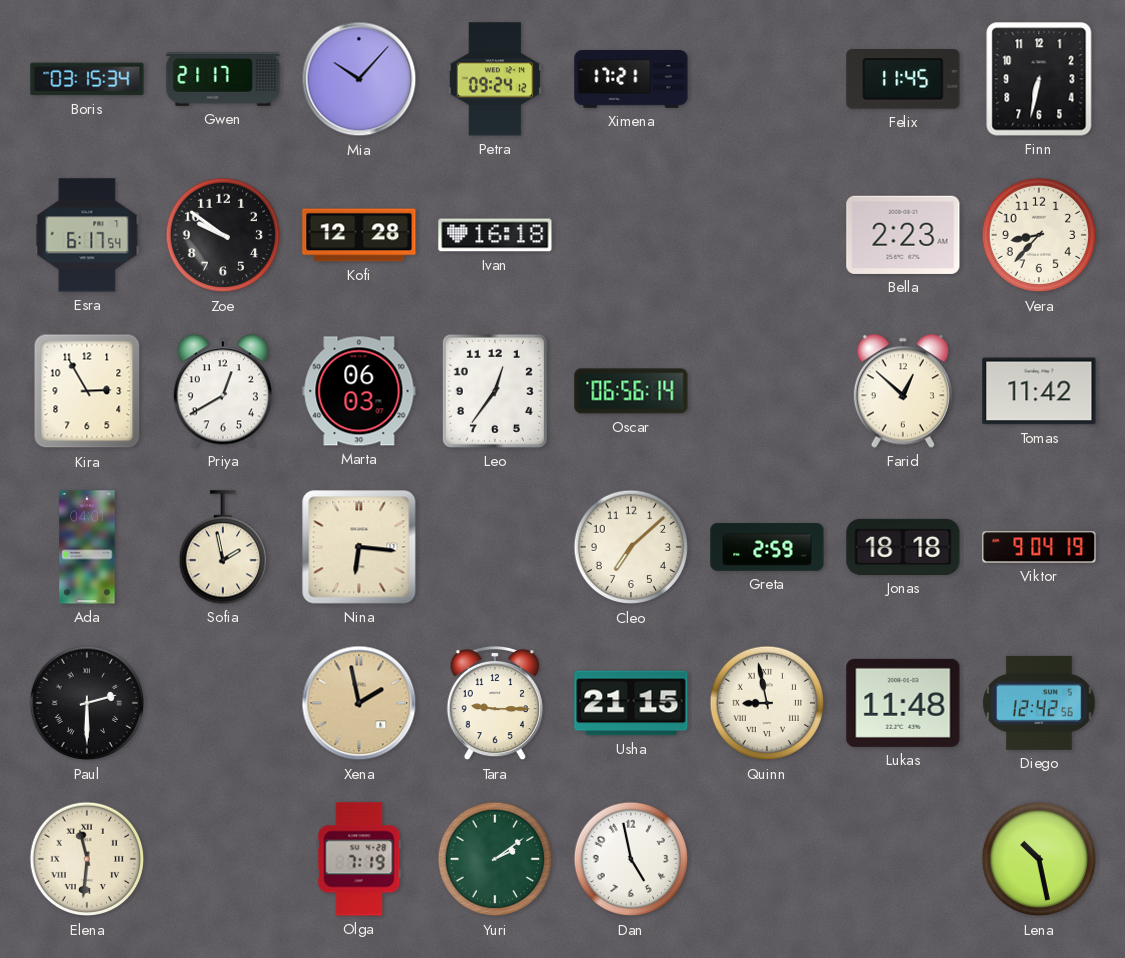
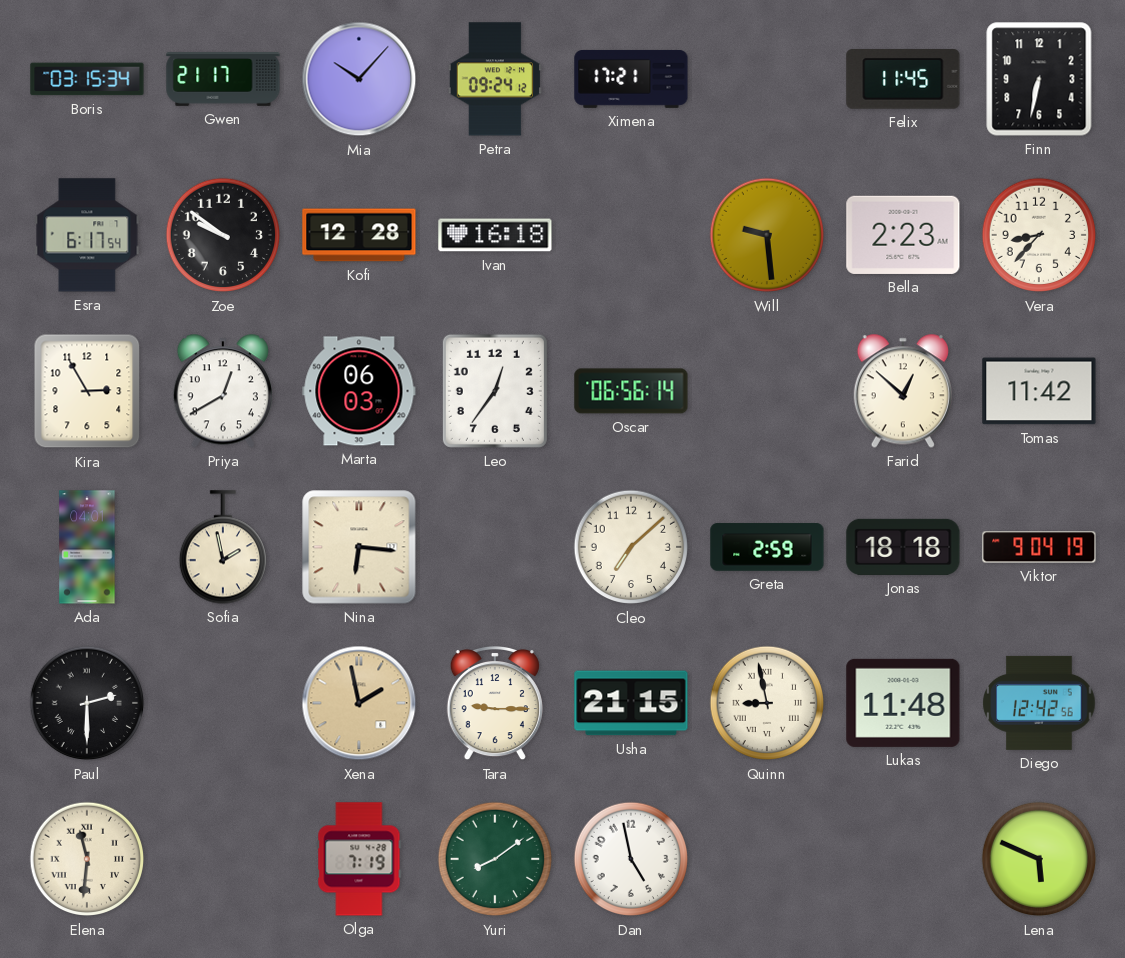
Will: none -> 9:29 (767, 235)
Yuri: 2:09 -> 8:09 (495, 859)
Lena: 10:28 -> 5:49 (1039, 859)
